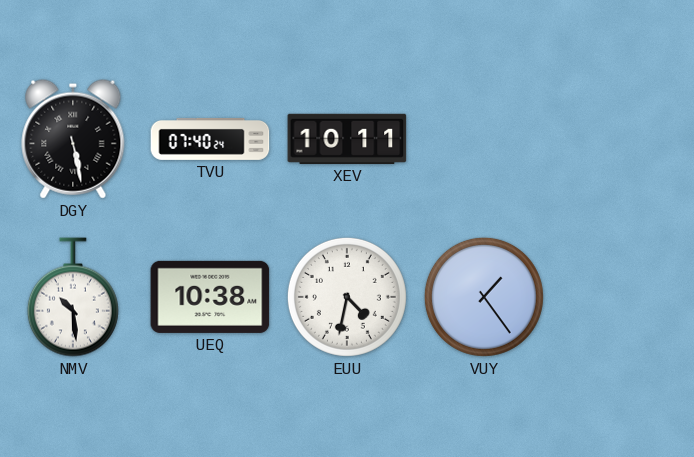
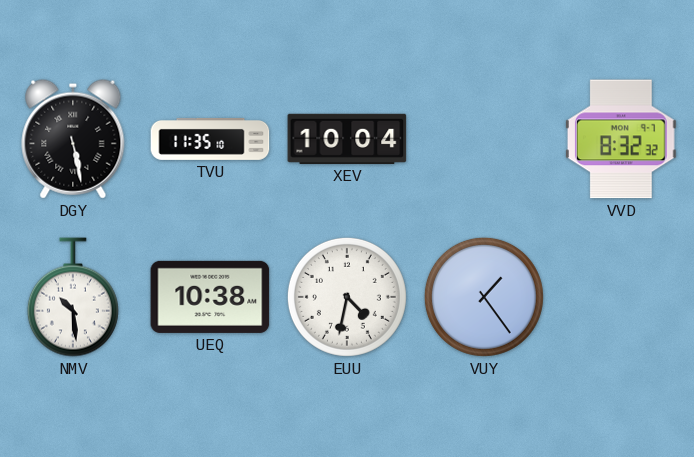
TVU: 07:40 -> 11:35 (210, 139)
XEV: 10:11 -> 10:04 (347, 139)
VVD: none -> 8:32 (621, 139)
